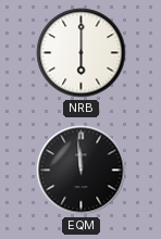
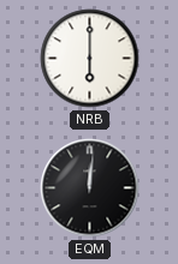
EQM: 11:59 -> 12:01 (90, 188)
